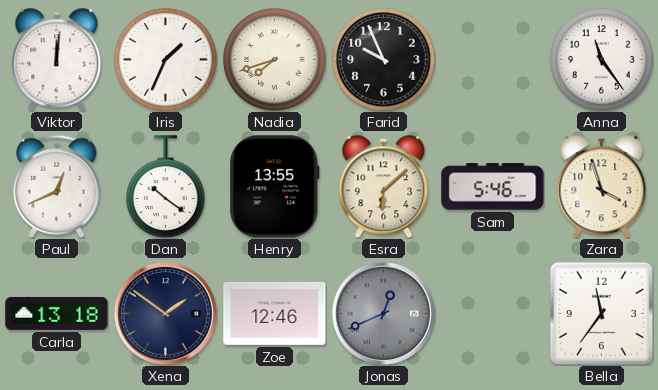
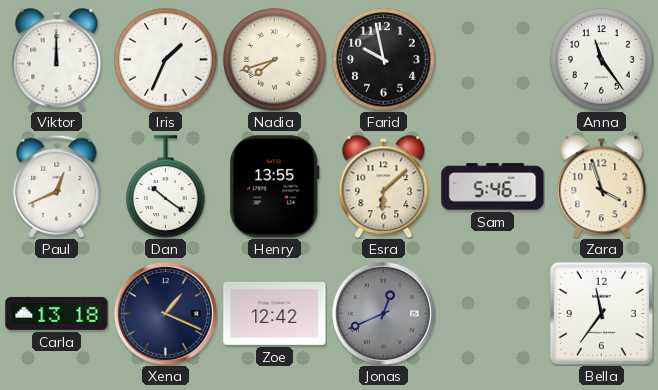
Viktor: 12:01 -> 12:00 (57, 59)
Farid: 9:56 -> 9:58 (384, 60)
Xena: 1:51 -> 1:19 (165, 313)
Zoe: 12:46 -> 12:42 (275, 313)
